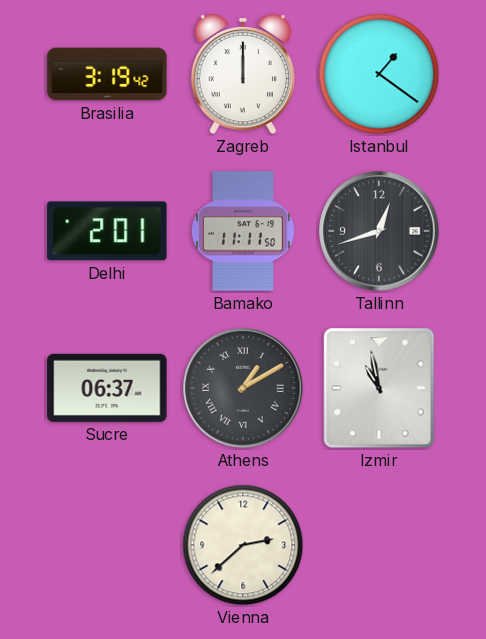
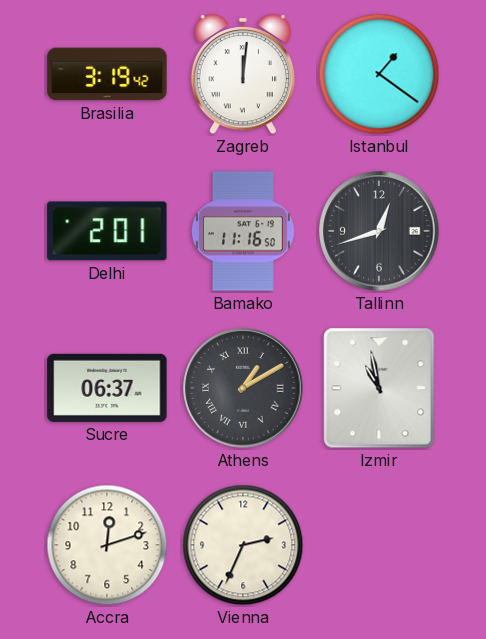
Zagreb: 12:00 -> 12:01 (242, 74)
Bamako: 11:11 -> 11:16 (244, 231)
Accra: none -> 12:12 (107, 545)
Vienna: 2:38 -> 2:34 (243, 545)
